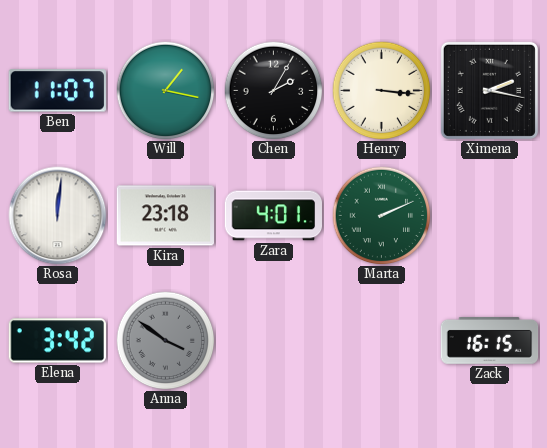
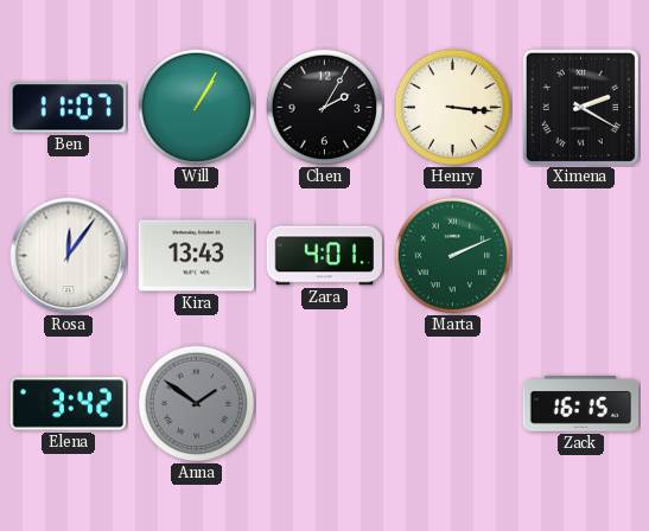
Will: 1:17 -> 1:05 (197, 108)
Ximena: 2:17 -> 2:20 (580, 107)
Rosa: 12:01 -> 12:06 (69, 256)
Kira: 23:18 -> 13:43 (197, 256)
Anna: 3:51 -> 1:51 (197, 404)
